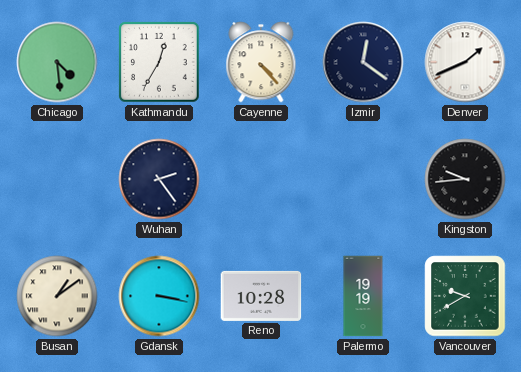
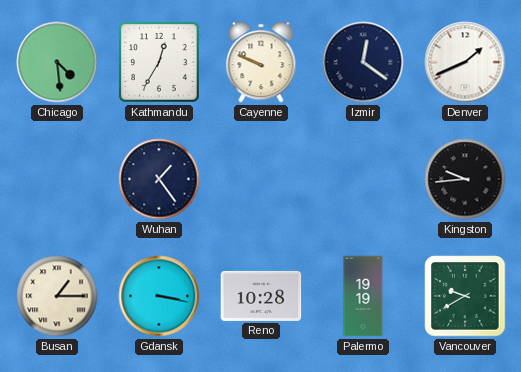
Cayenne: 4:23 -> 9:49 (261, 62)
Wuhan: 2:24 -> 1:24 (159, 179)
Busan: 1:09 -> 1:15 (57, 296)
